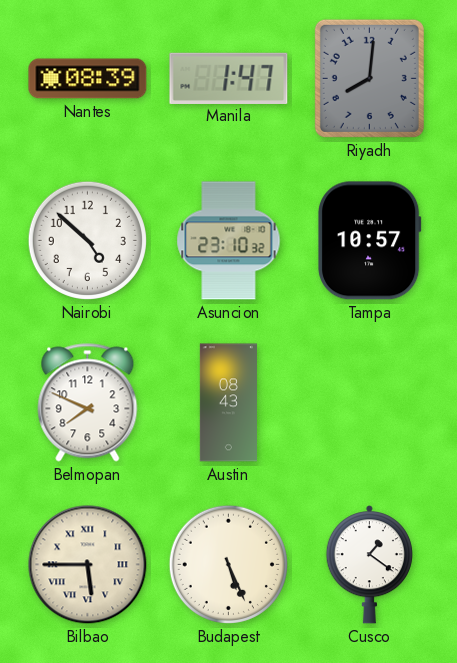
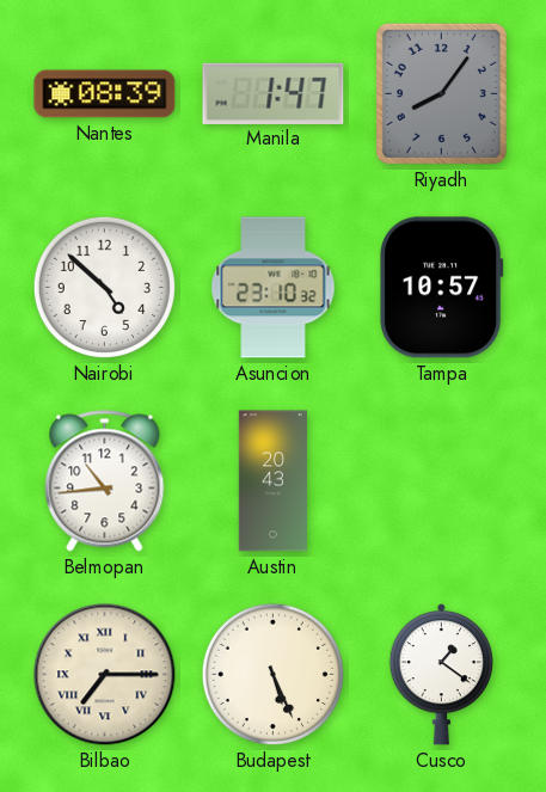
Riyadh: 8:01 -> 8:06 (441, 93)
Belmopan: 7:49 -> 10:44 (105, 481)
Austin: 08:43 -> 20:43 (272, 481)
Bilbao: 5:45 -> 7:15 (105, 675)
